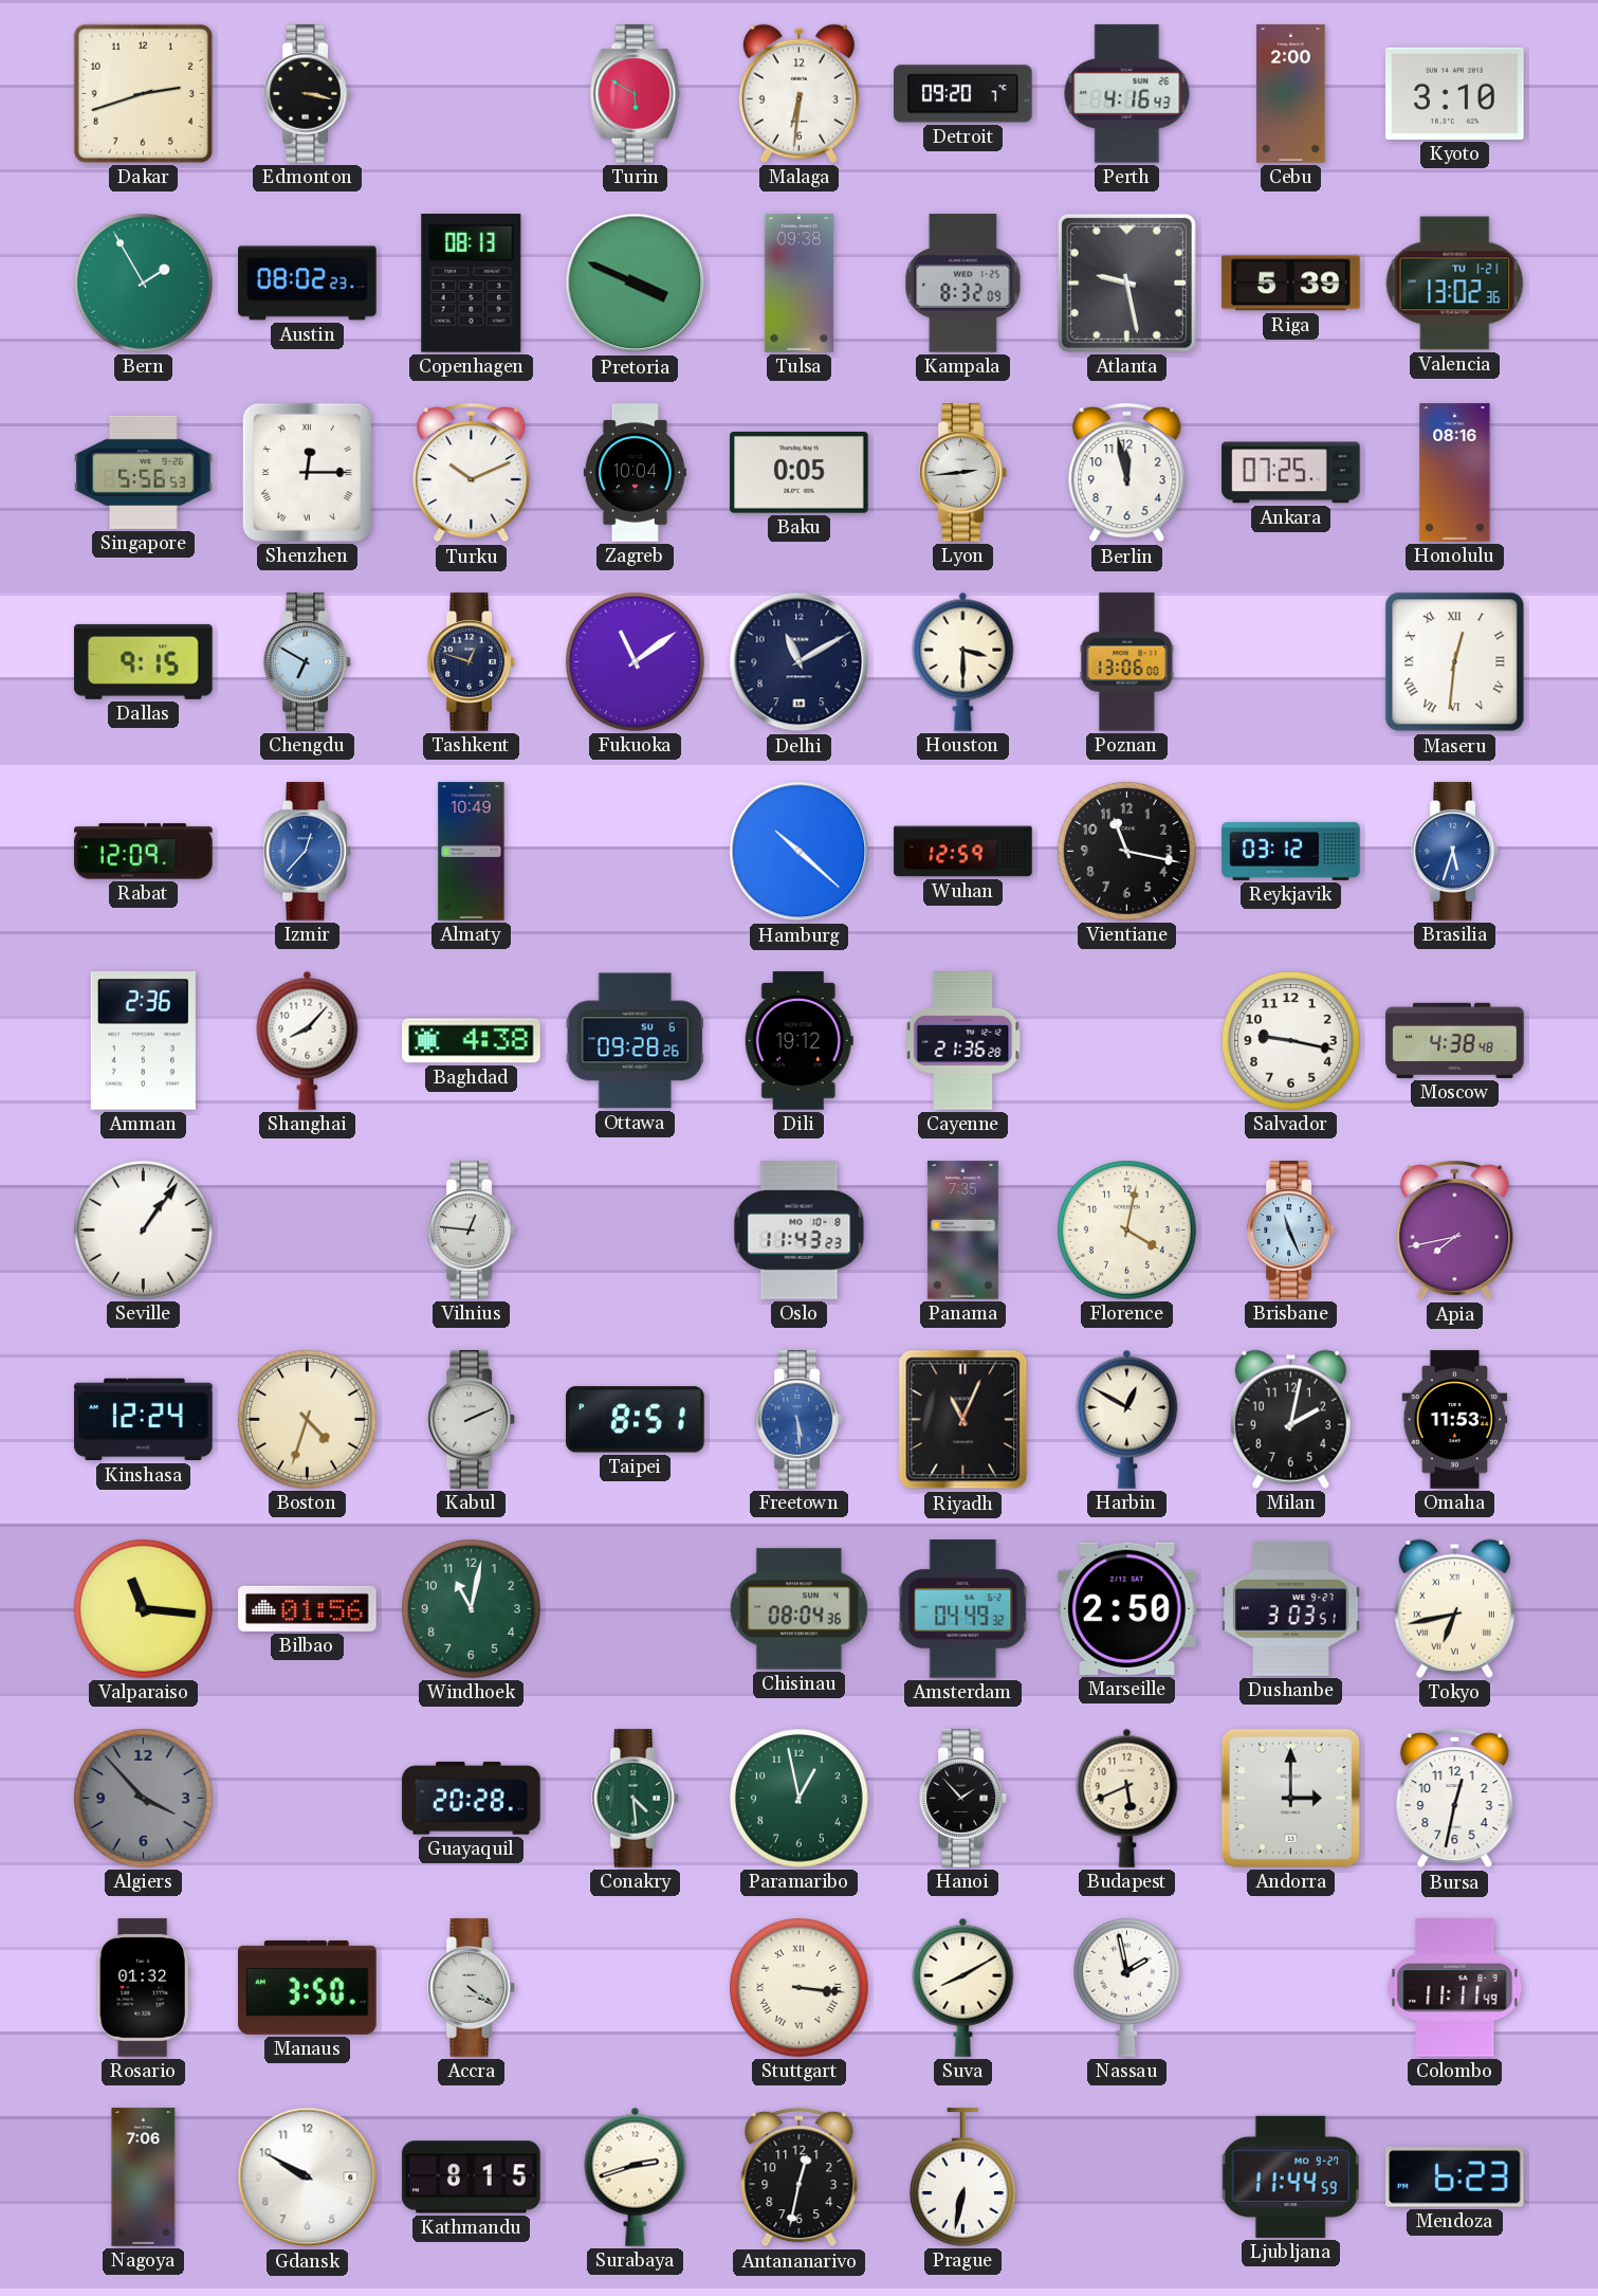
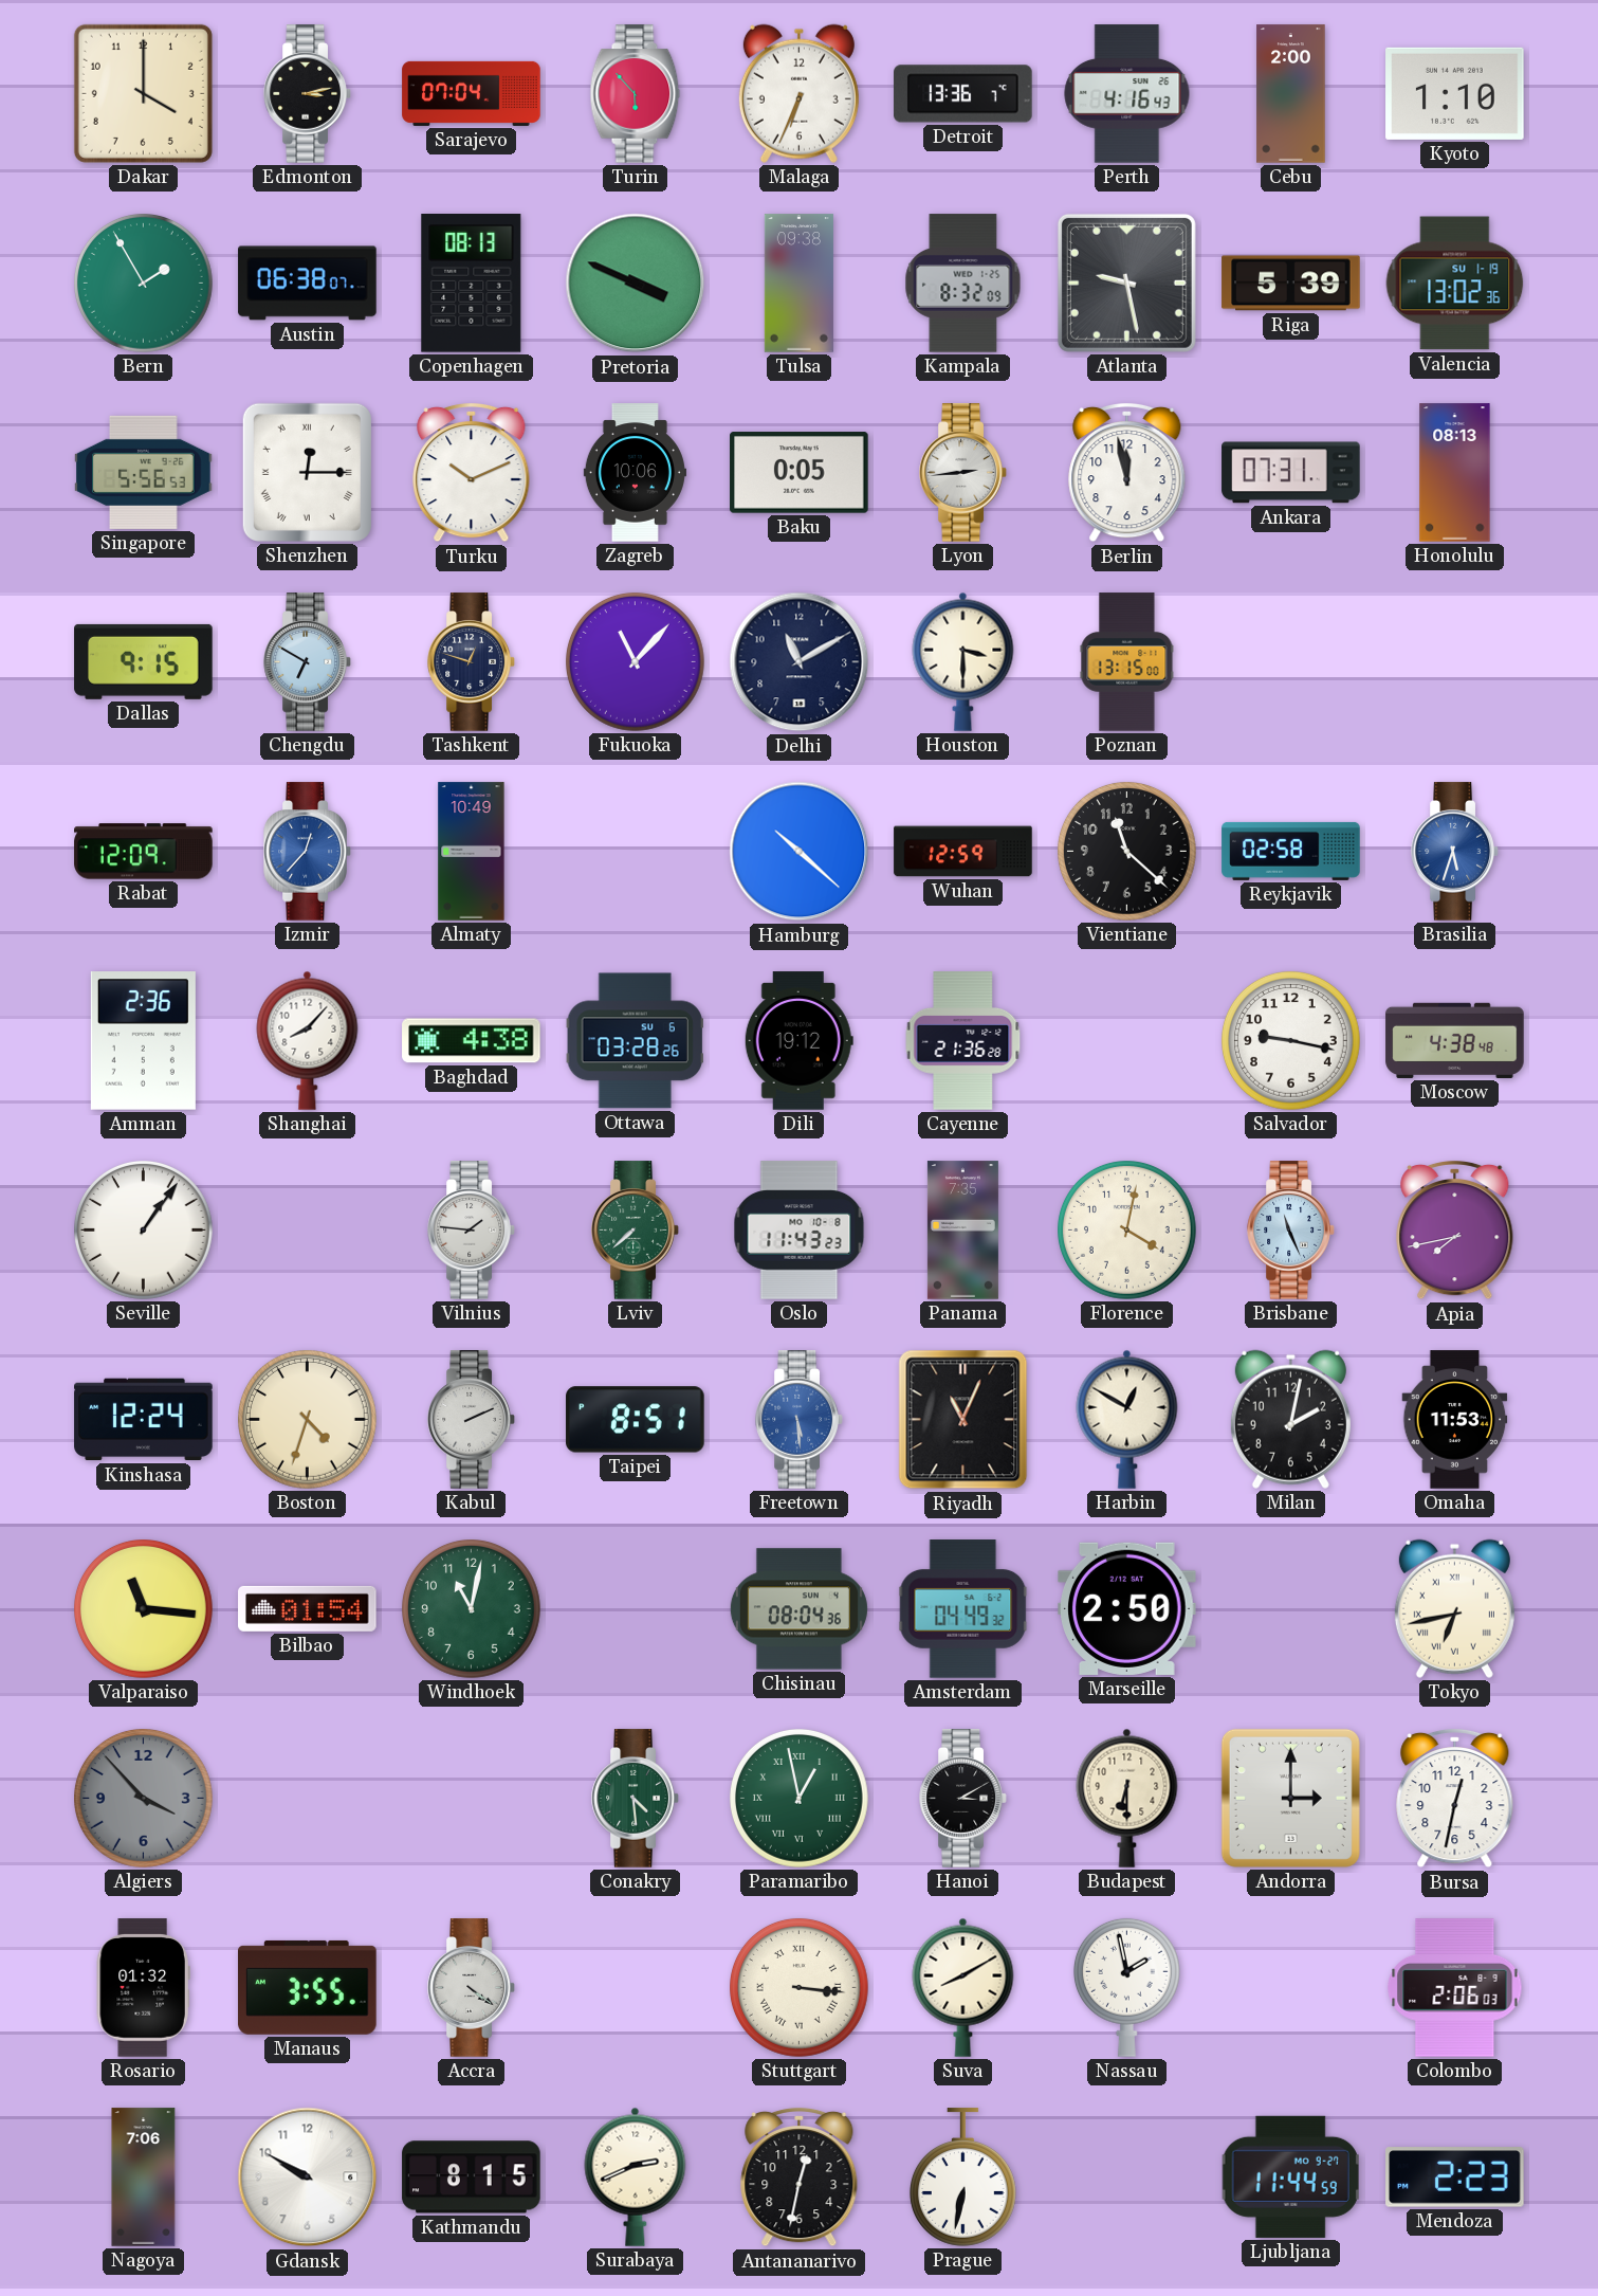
Dakar: 2:42 -> 4:00 (143, 93)
Edmonton: 3:17 -> 3:13 (308, 94)
Sarajevo: none -> 07:04 (472, 93)
Turin: 5:50 -> 5:53 (636, 94)
Malaga: 6:31 -> 6:34 (798, 93)
Detroit: 09:20 -> 13:36 (963, 94)
Kyoto: 3:10 -> 1:10 (1455, 93)
Austin: 08:02 -> 06:38 (308, 284)
Valencia date: TU 1-21 -> SU 1-19 (1455, 284)
Zagreb: 10:04 -> 10:06 (635, 473)
Ankara: 07:25 -> 07:31 (1291, 473)
Honolulu: 08:16 -> 08:13 (1455, 473)
Fukuoka: 11:09 -> 11:07 (636, 662)
Poznan: 13:06 -> 13:15 (1127, 662)
Maseru: 12:31 -> none (1455, 662)
Vientiane: 11:17 -> 11:22 (1127, 852)
Reykjavik: 03:12 -> 02:58 (1291, 851)
Ottawa: 09:28 -> 03:28 (635, 1041)
Vilnius: 12:46 -> 1:46 (472, 1231)
Lviv: none -> 7:38 (636, 1231)
Bilbao: 01:56 -> 01:54 (308, 1608)
Dushanbe: 3:03 -> none (1291, 1608)
Guayaquil: 20:28 -> none (472, 1799)
Paramaribo numerals: Arabic -> Roman (800, 1799)
Hanoi: 1:53 -> 3:10 (963, 1799)
Budapest: 5:41 -> 6:30 (1127, 1798)
Manaus: 3:50 -> 3:55 (308, 1987)
Colombo: 11:11 -> 2:06 (1455, 1988)
Surabaya: 2:42 -> 2:41 (636, 2176)
Mendoza: 6:23 -> 2:23 (1455, 2177)
